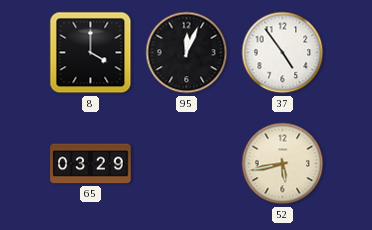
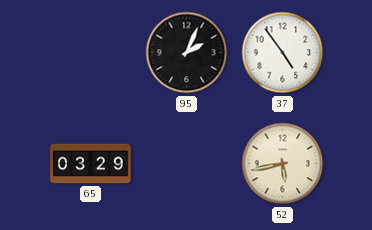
8: 4:00 -> none (91, 53)
95: 12:04 -> 2:04 (187, 53)
